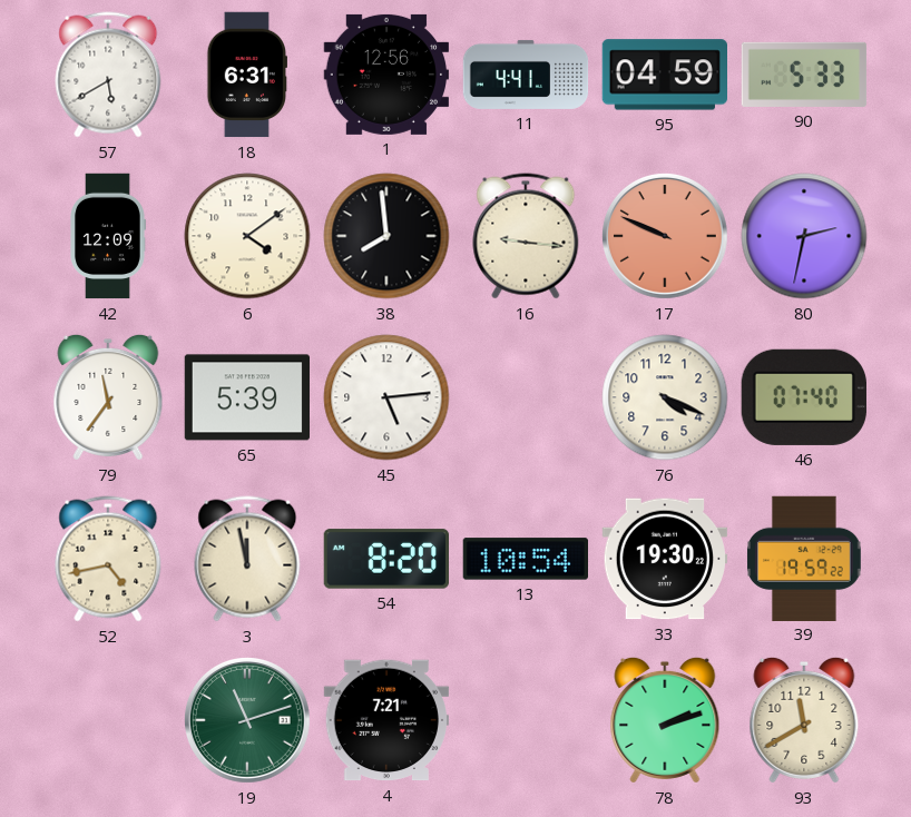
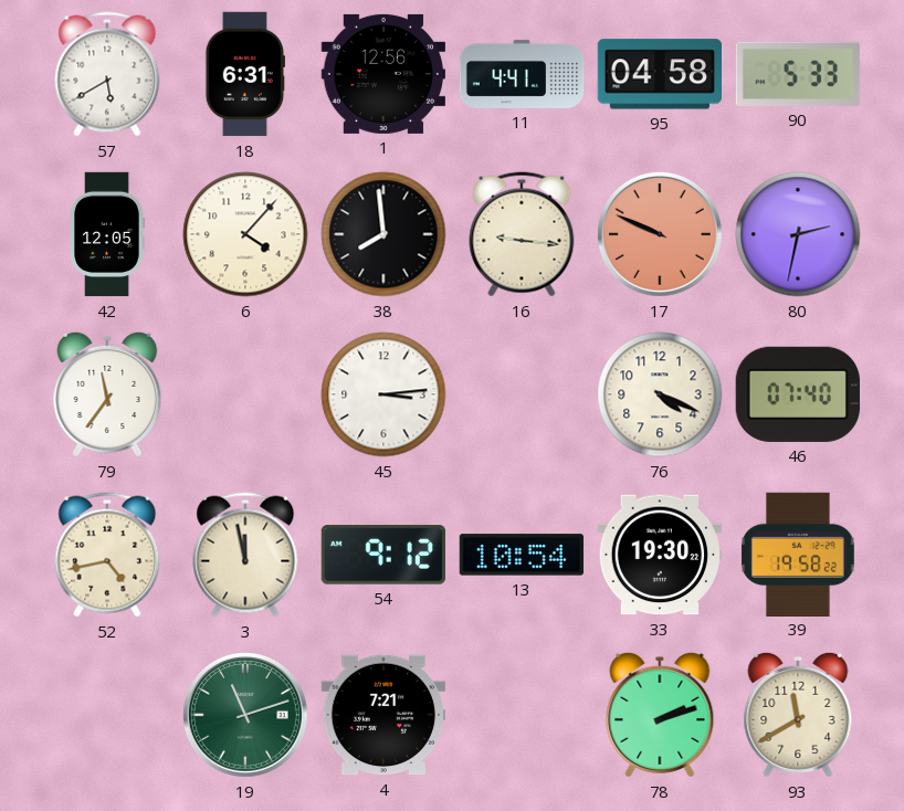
95: 04:59 -> 04:58 (659, 74)
42: 12:09 -> 12:05 (107, 234)
6: 4:09 -> 4:07 (245, 234)
65: 5:39 -> none (247, 397)
45: 5:14 -> 3:14 (383, 394)
54: 8:20 -> 9:12 (382, 555)
39: 19:59 -> 19:58 (799, 554)
